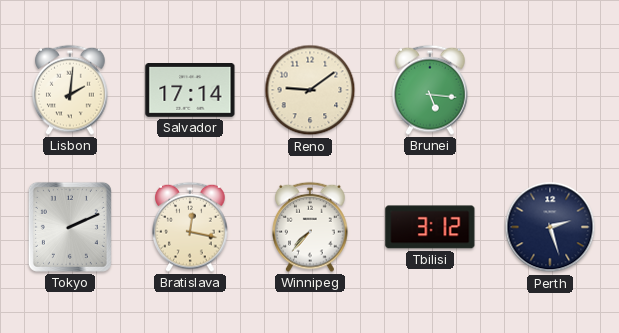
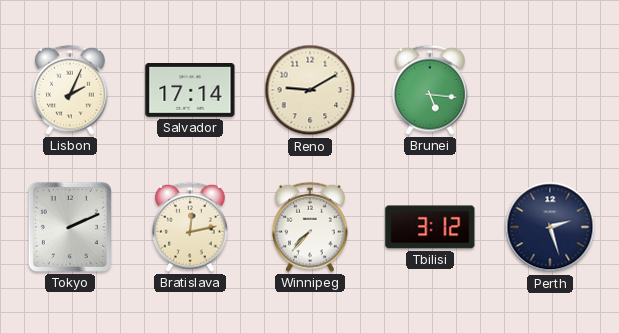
Lisbon: 2:01 -> 2:04 (71, 90)
Reno: 9:09 -> 9:10 (310, 90)
Bratislava: 12:17 -> 12:13 (191, 227)
